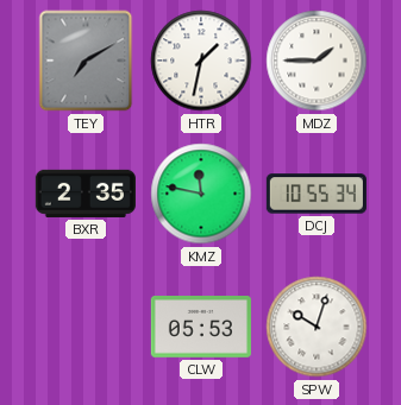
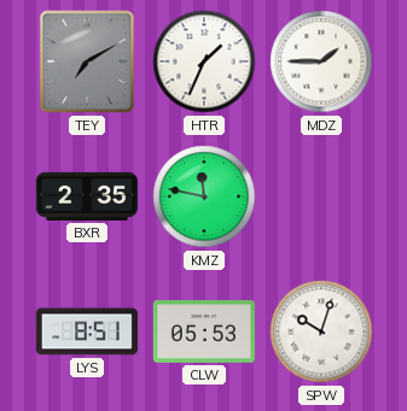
HTR: 1:32 -> 1:34 (204, 61)
DCJ: 10:55 -> none (317, 194)
LYS: none -> 8:51 (87, 331)
